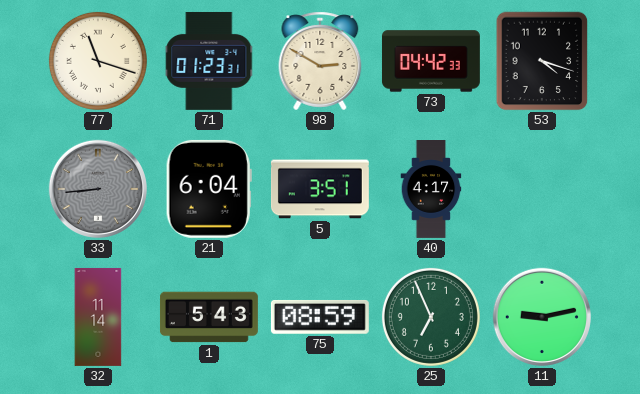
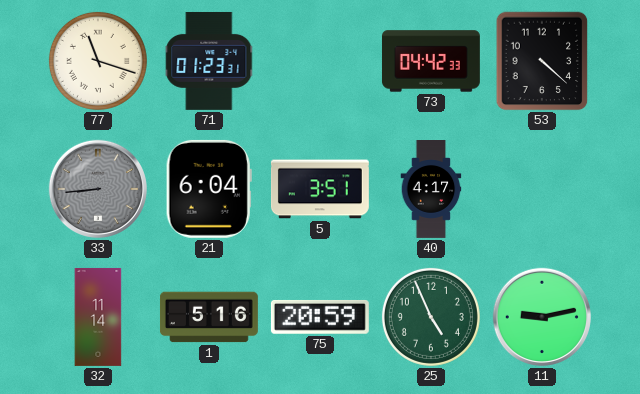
98: 2:50 -> none (320, 61)
53: 4:18 -> 4:22 (542, 61)
1: 5:43 -> 5:16 (209, 317)
75: 08:59 -> 20:59 (320, 317)
25: 6:56 -> 4:56 (431, 317)
